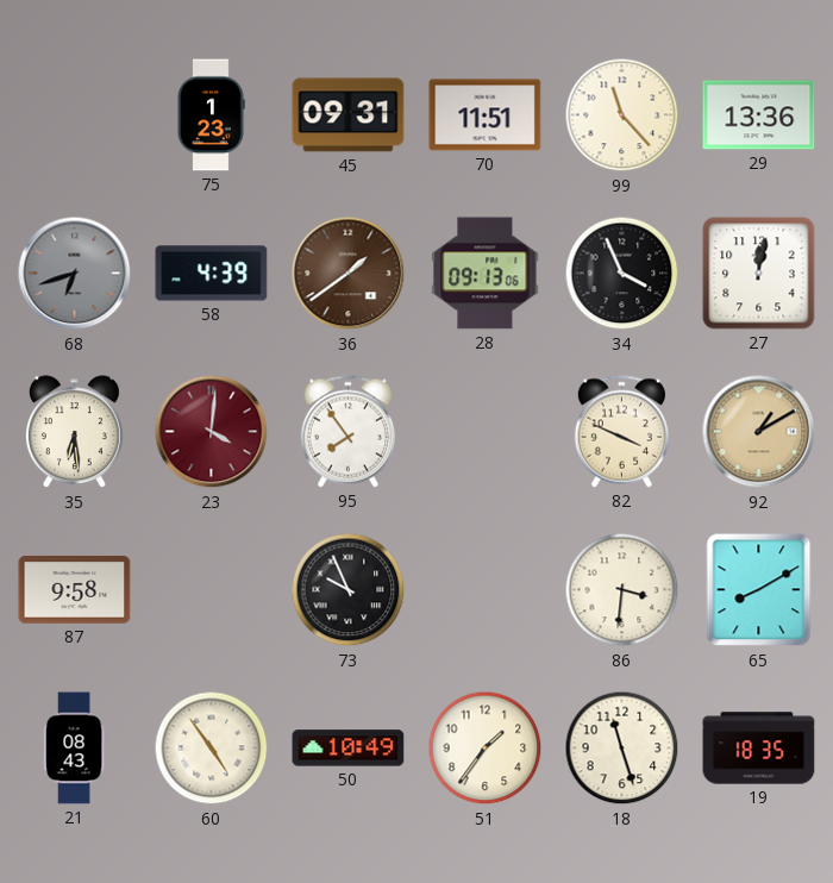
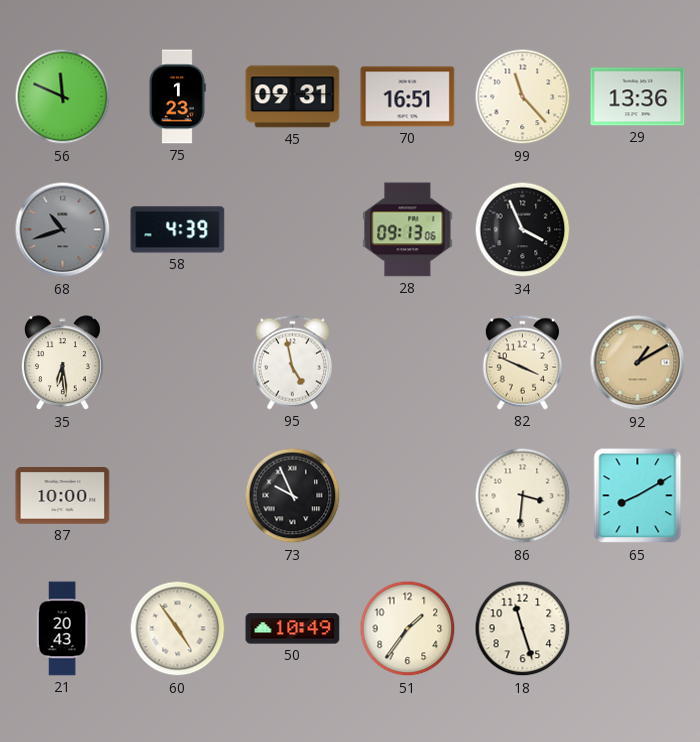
56: none -> 11:49 (63, 97)
70: 11:51 -> 16:51 (408, 97)
68: 6:42 -> 10:42 (63, 230)
36: 1:39 -> none (349, 274)
27: 12:02 -> none (759, 274)
23: 4:01 -> none (212, 432)
95: 7:54 -> 4:58 (292, 363)
87: 9:58 -> 10:00 (63, 496)
21: 08:43 -> 20:43 (62, 629)
19: 18:35 -> none (759, 749)
